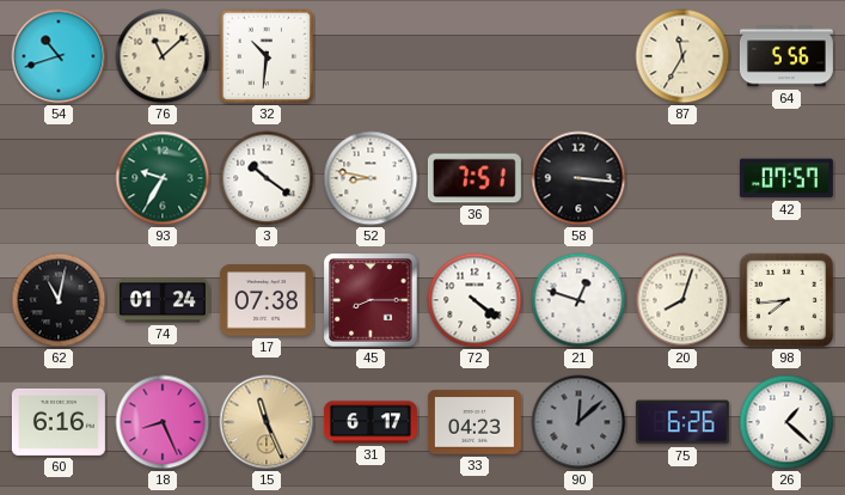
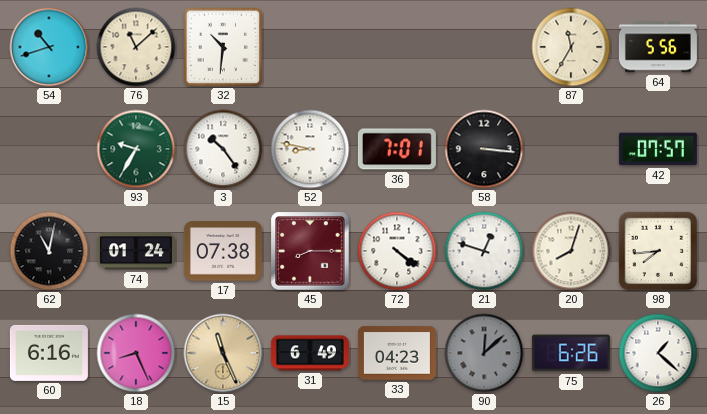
3: 10:21 -> 10:24 (223, 149)
36: 7:51 -> 7:01 (397, 149)
31: 6:17 -> 6:49 (310, 353)
